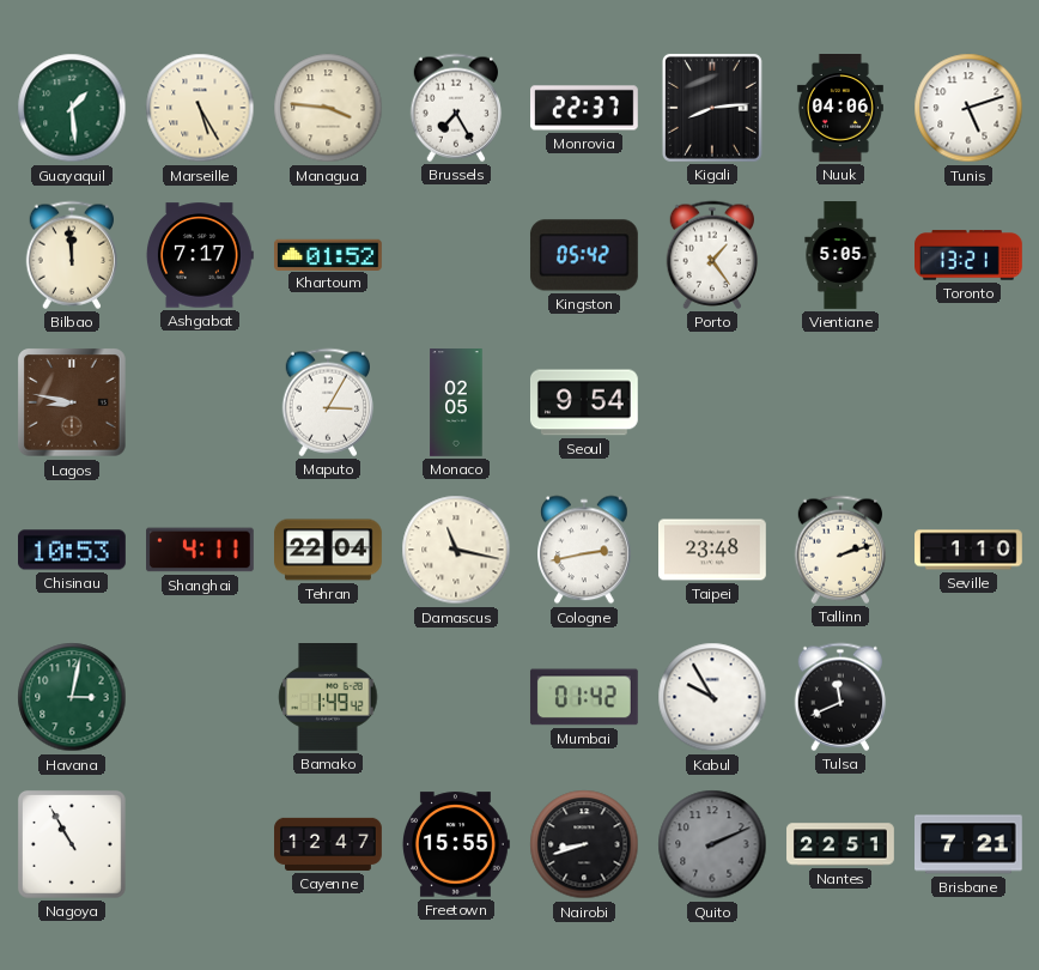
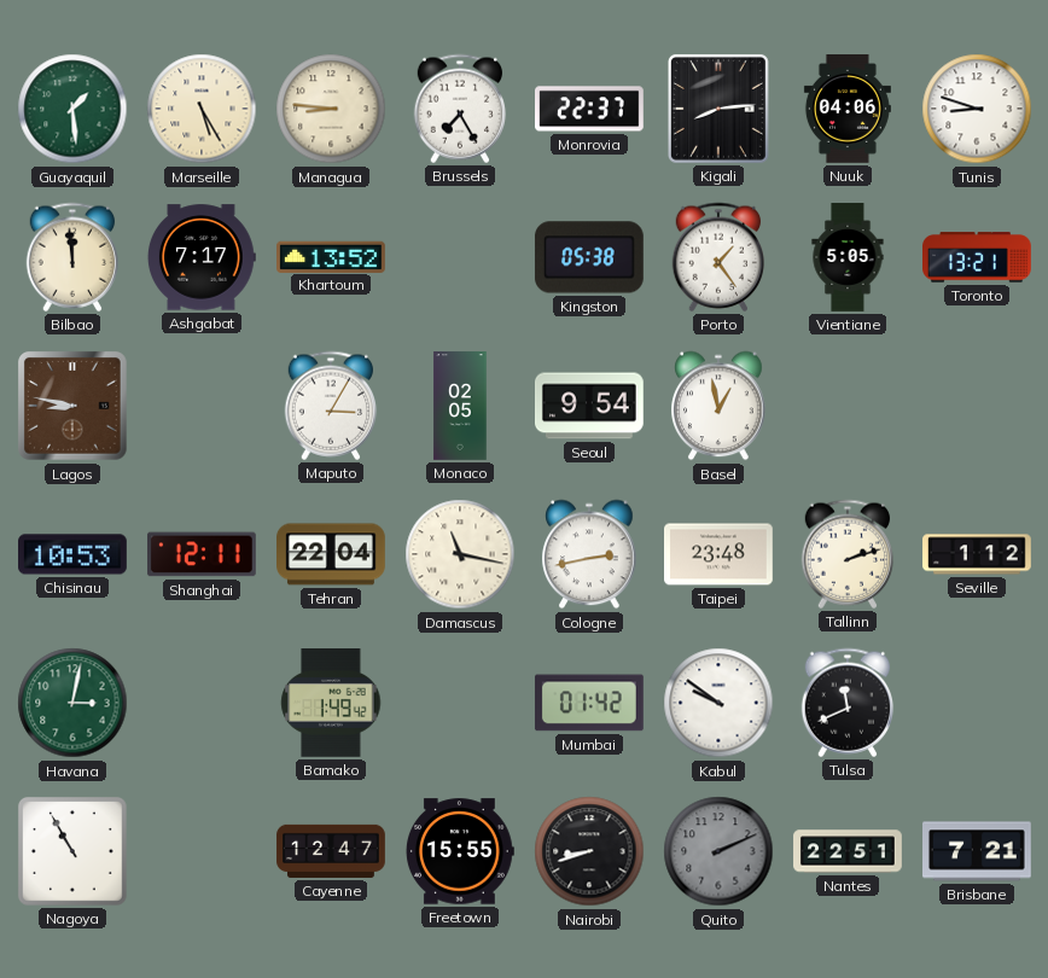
Managua: 3:46 -> 8:46 (331, 109)
Tunis: 5:12 -> 8:48 (977, 109)
Khartoum: 01:52 -> 13:52 (332, 256)
Kingston: 05:42 -> 05:38 (589, 257)
Basel: none -> 12:58 (718, 406)
Shanghai: 4:11 -> 12:11 (203, 554)
Seville: 1:10 -> 1:12 (977, 554)
Kabul: 9:55 -> 9:51 (718, 703)
